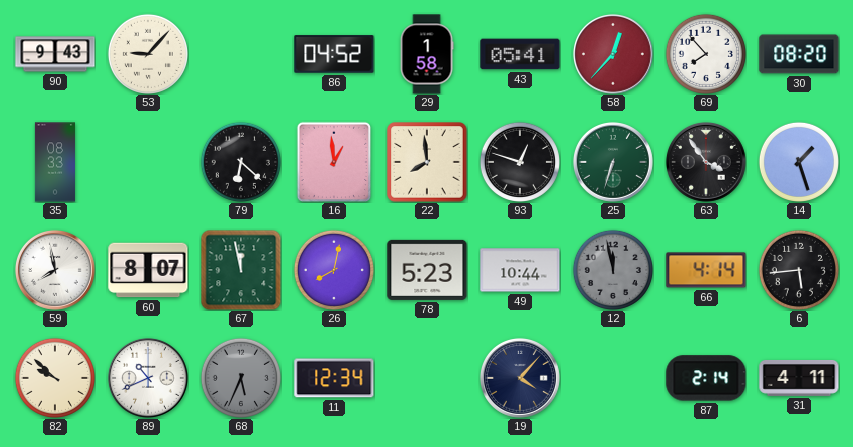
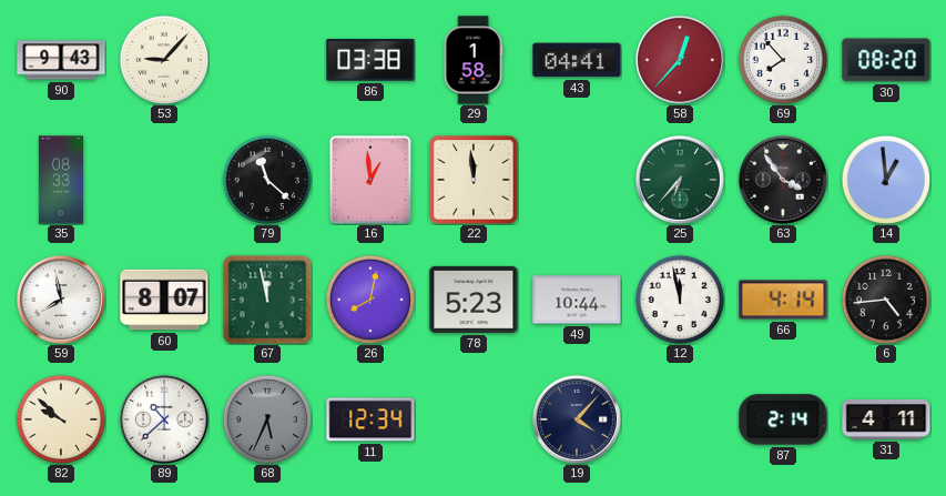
86: 04:52 -> 03:38 (370, 60)
43: 05:41 -> 04:41 (577, 60)
79: 6:22 -> 11:22 (267, 180)
22: 7:59 -> 11:59 (474, 180)
93: 12:48 -> none (520, 162)
25: 6:33 -> 6:37 (680, 180)
14: 1:27 -> 12:59 (886, 180)
12 dial: grey -> white (680, 300)
6: 5:44 -> 4:44 (886, 300)
89: 10:41 -> 10:38 (164, 419)
